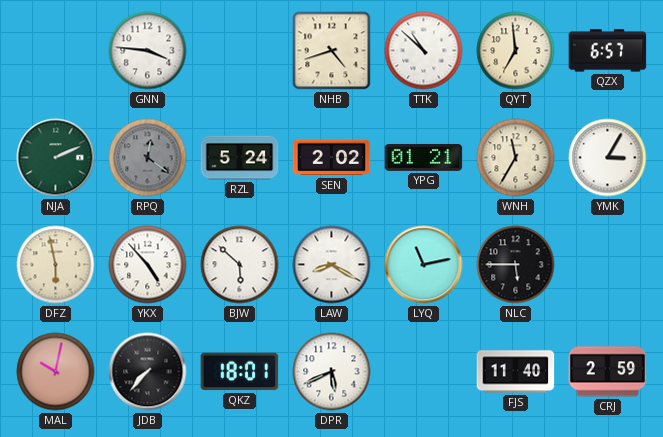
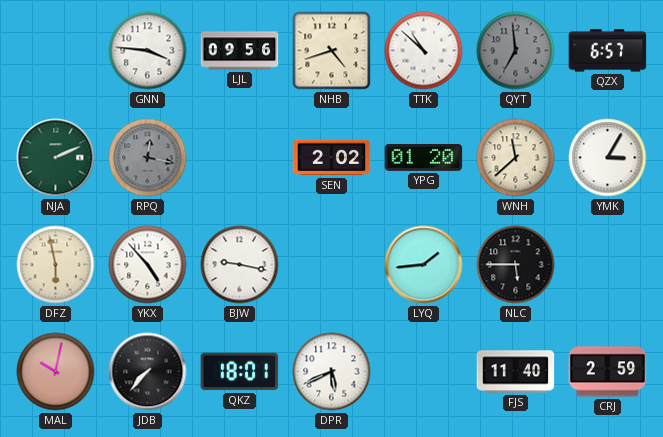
LJL: none -> 09:56 (240, 51)
QYT dial: cream -> grey (516, 51)
RPQ: 12:21 -> 12:17 (148, 158)
RZL: 5:24 -> none (240, 158)
YPG: 01:21 -> 01:20 (424, 157)
WNH: 11:35 -> 11:38 (516, 158)
BJW: 5:52 -> 9:17 (240, 265)
LAW: 8:20 -> none (332, 265)
LYQ: 11:13 -> 1:44 (424, 265)
